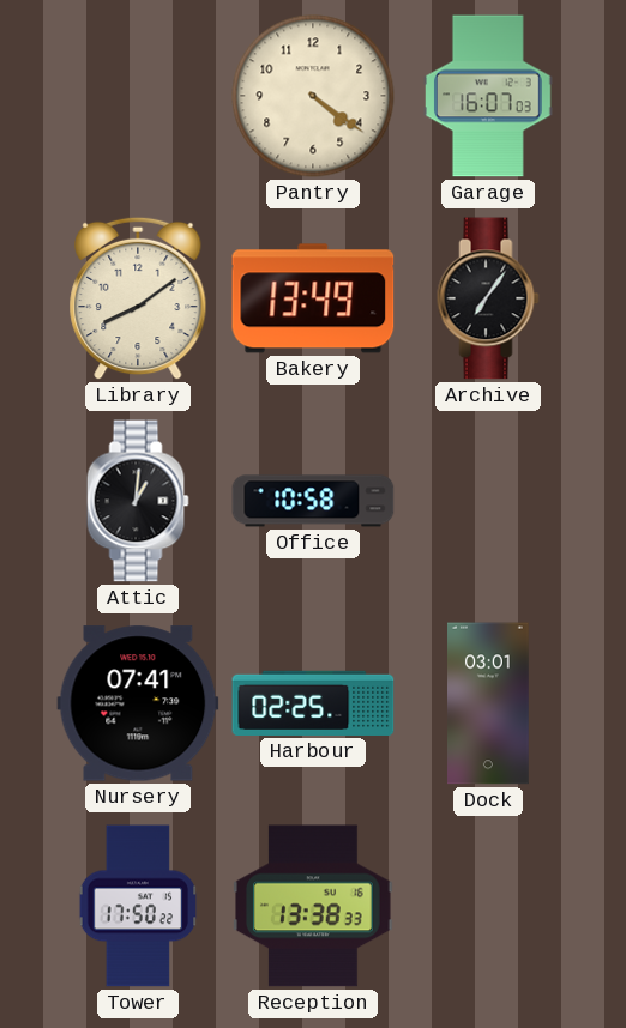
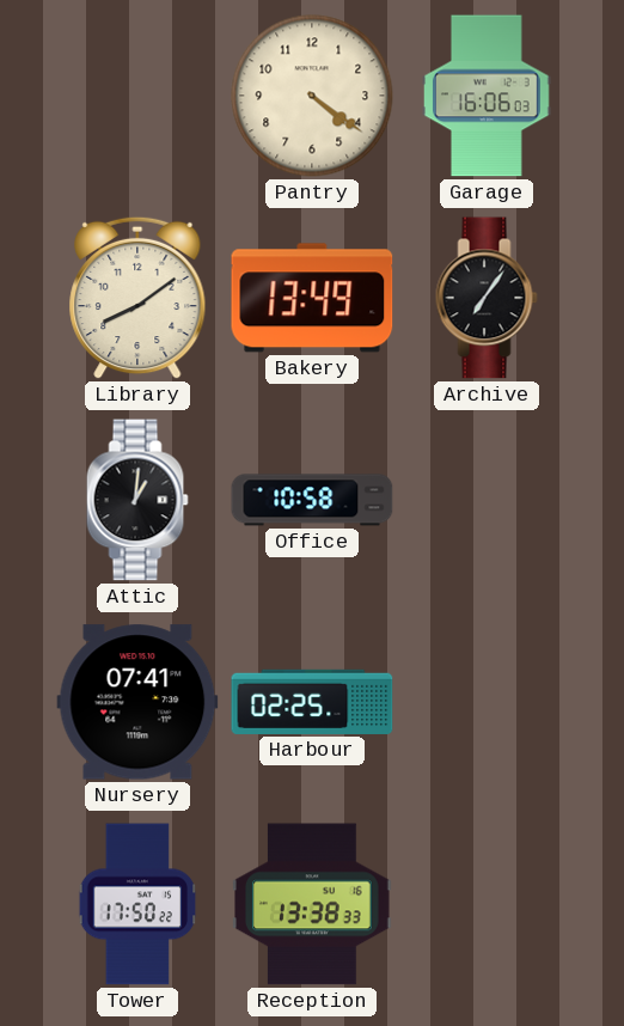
Garage: 16:07 -> 16:06 (488, 96)
Dock: 03:01 -> none (489, 703)
